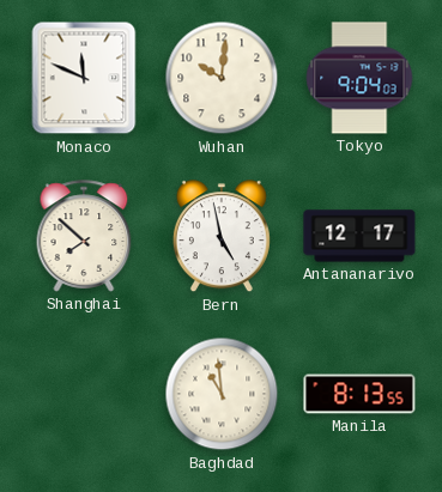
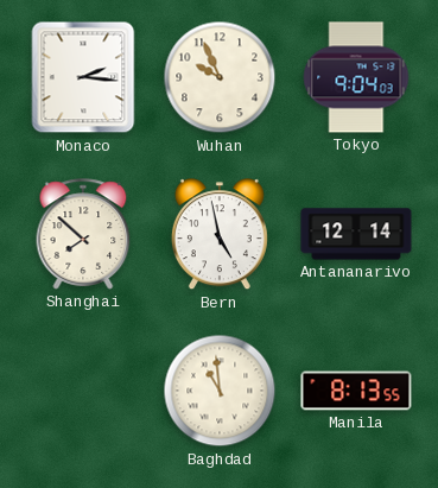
Monaco: 11:49 -> 2:16 (83, 77)
Wuhan: 10:01 -> 9:56 (220, 77)
Antananarivo: 12:17 -> 12:14 (356, 234)
